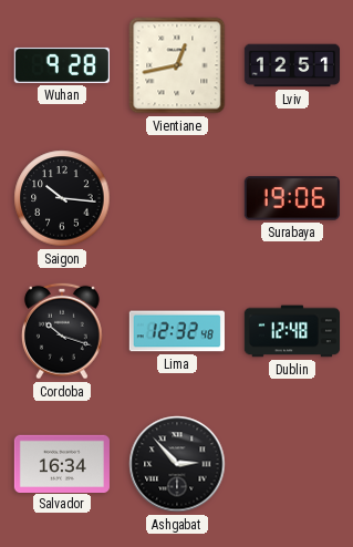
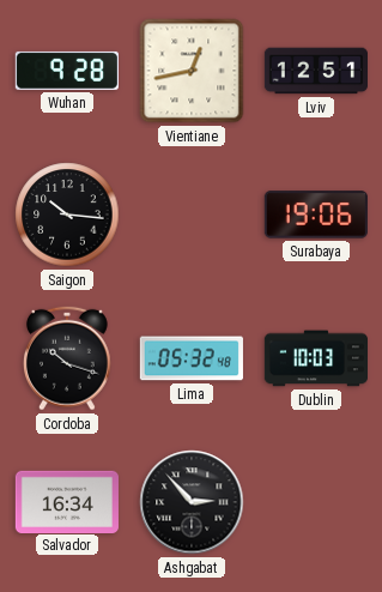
Lima: 12:32 -> 05:32 (192, 358)
Dublin: 12:48 -> 10:03 (315, 358)
